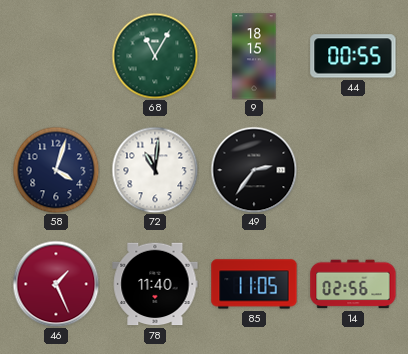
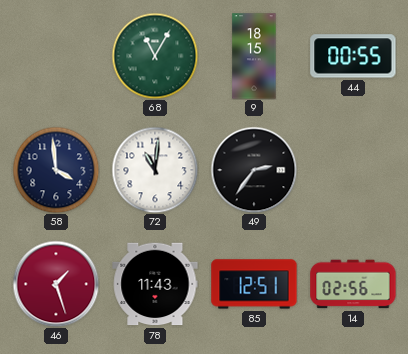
58: 4:03 -> 3:59 (56, 170)
46: 1:26 -> 1:27 (56, 284)
78: 11:40 -> 11:43 (155, 284)
85: 11:05 -> 12:51 (254, 284)
